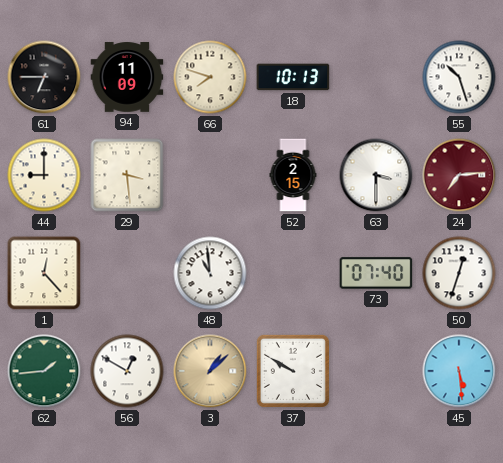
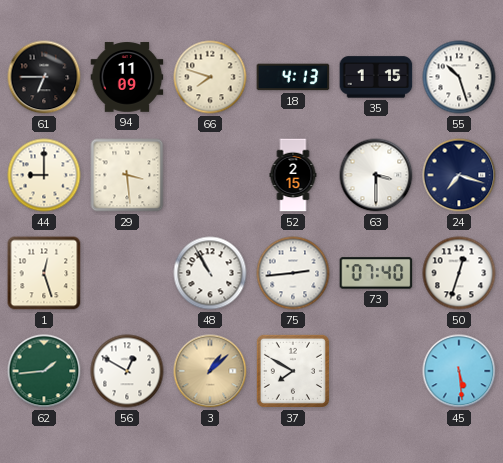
18: 10:13 -> 4:13 (293, 77)
35: none -> 1:15 (376, 77)
24: 7:14 -> 7:18 (459, 175)
24 dial: burgundy -> navy (459, 175)
1: 12:23 -> 12:27 (44, 273)
48: 10:59 -> 10:55 (210, 273)
75: none -> 2:44 (293, 273)
37: 9:50 -> 7:50 (293, 371)
